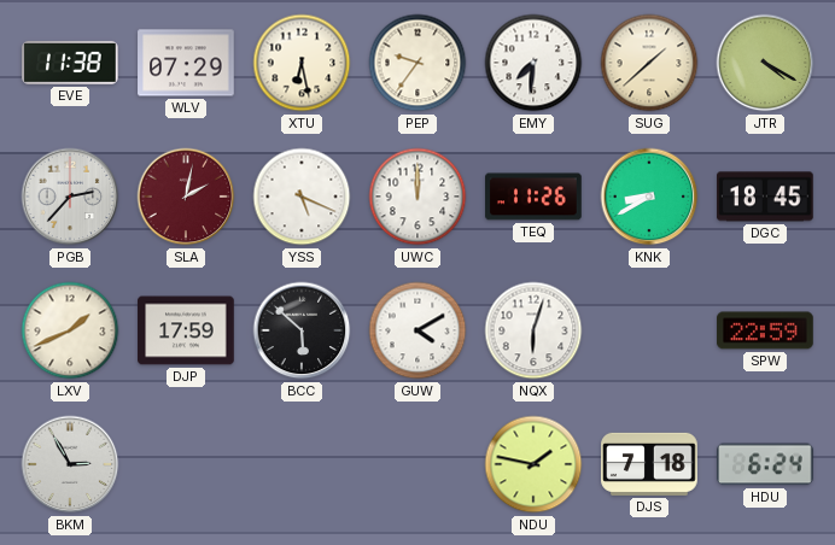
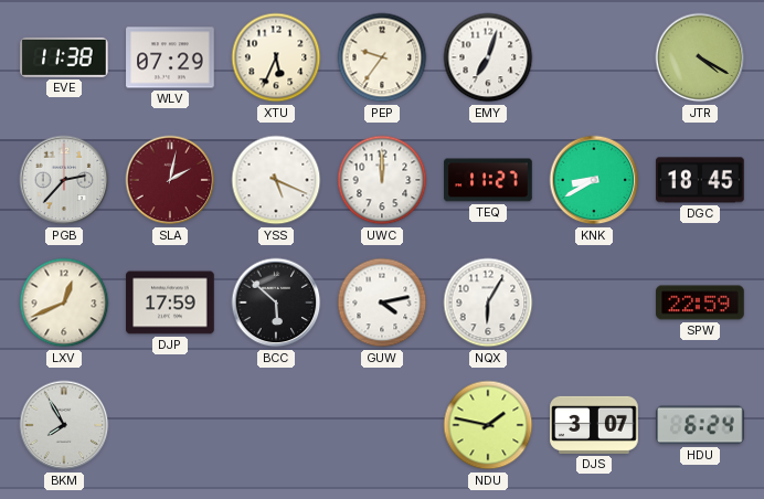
XTU: 6:28 -> 5:34 (276, 57)
EMY: 7:31 -> 7:03 (488, 57)
SUG: 1:38 -> none (649, 63)
TEQ: 11:26 -> 11:27 (488, 180)
LXV: 1:41 -> 12:41 (64, 302)
GUW: 4:10 -> 4:13 (382, 302)
NQX: 6:03 -> 6:05 (488, 302)
BKM: 2:55 -> 7:55 (64, 425)
DJS: 7:18 -> 3:07 (594, 425)
